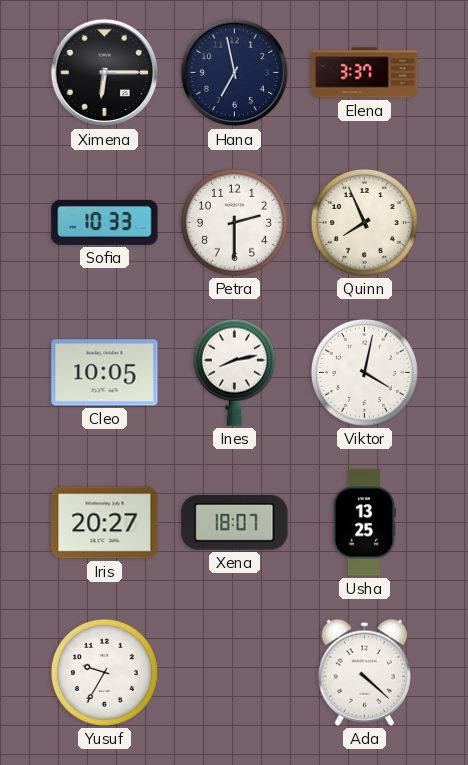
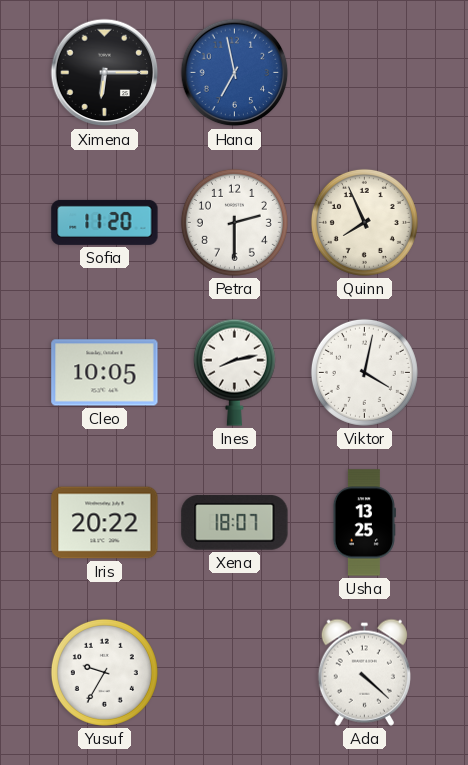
Hana dial: navy -> blue (235, 73)
Elena: 3:37 -> none (365, 73)
Sofia: 10:33 -> 11:20 (105, 222)
Iris: 20:27 -> 20:22 (105, 523)
